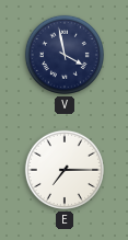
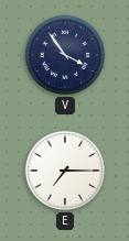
V: 3:58 -> 3:54 (65, 55)
